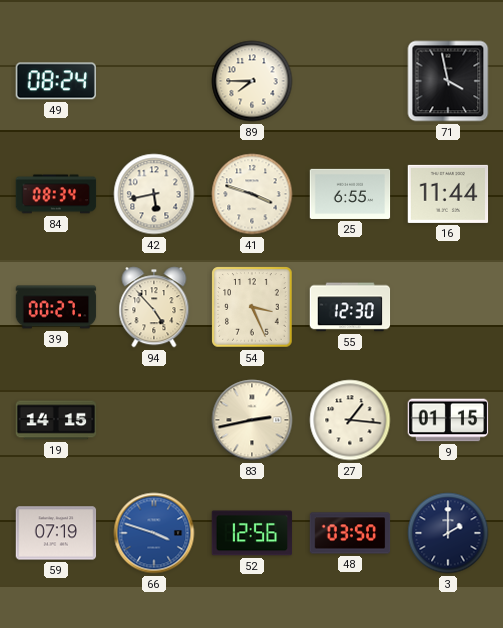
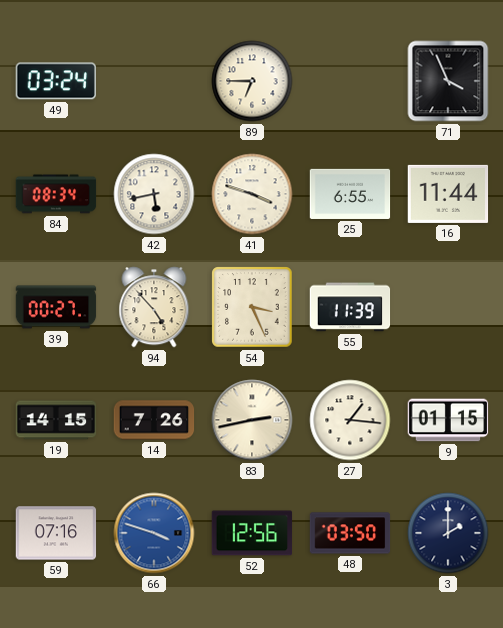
49: 08:24 -> 03:24 (55, 81)
89: 7:45 -> 6:45 (252, 81)
71: 3:58 -> 3:56 (448, 81)
55: 12:30 -> 11:39 (350, 307)
14: none -> 7:26 (154, 420)
59: 07:19 -> 07:16 (56, 533)
